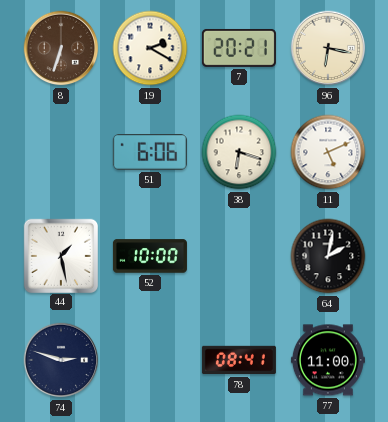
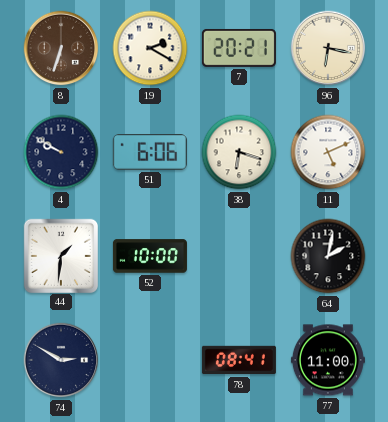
4: none -> 9:50 (61, 152)
44: 1:28 -> 1:31 (60, 255)
74: 2:48 -> 2:50 (61, 360)
